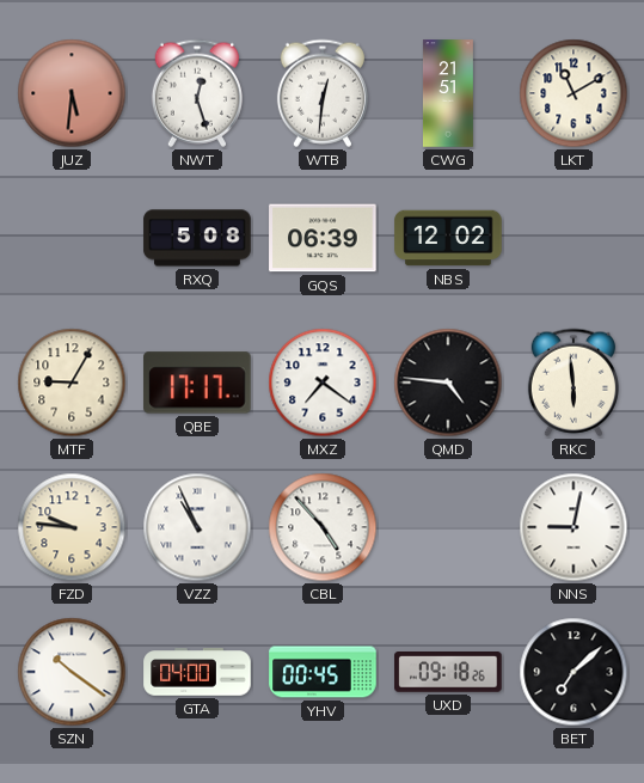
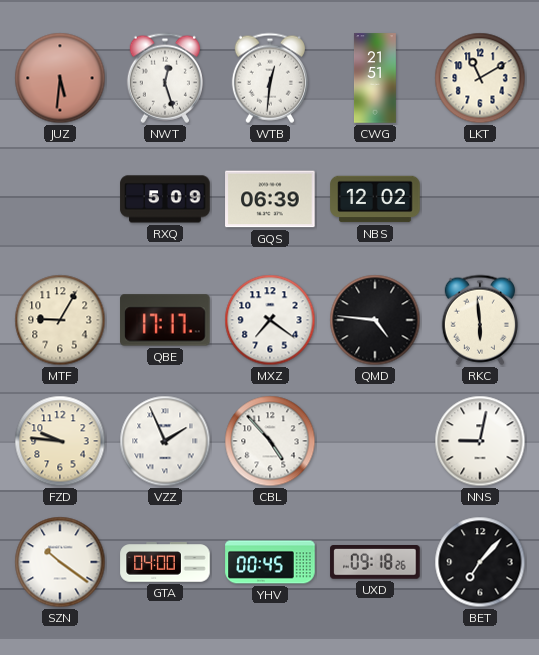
RXQ: 5:08 -> 5:09 (165, 199)
VZZ: 10:56 -> 1:56 (165, 441)
BET: 7:08 -> 7:07 (480, 562)
